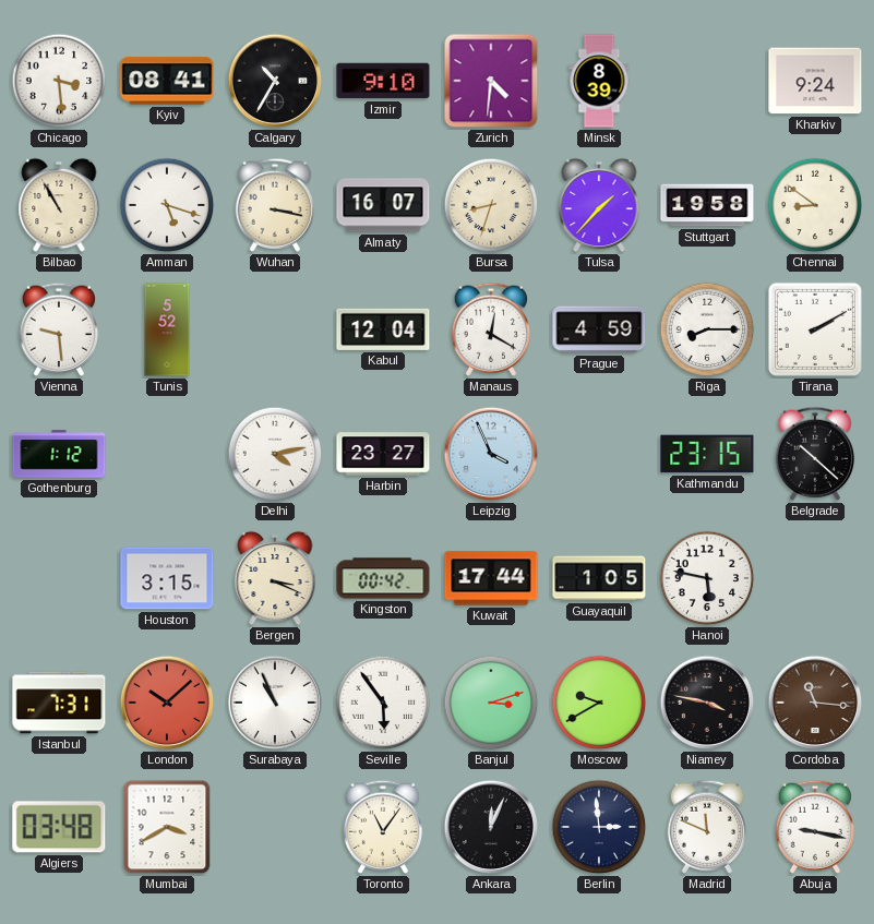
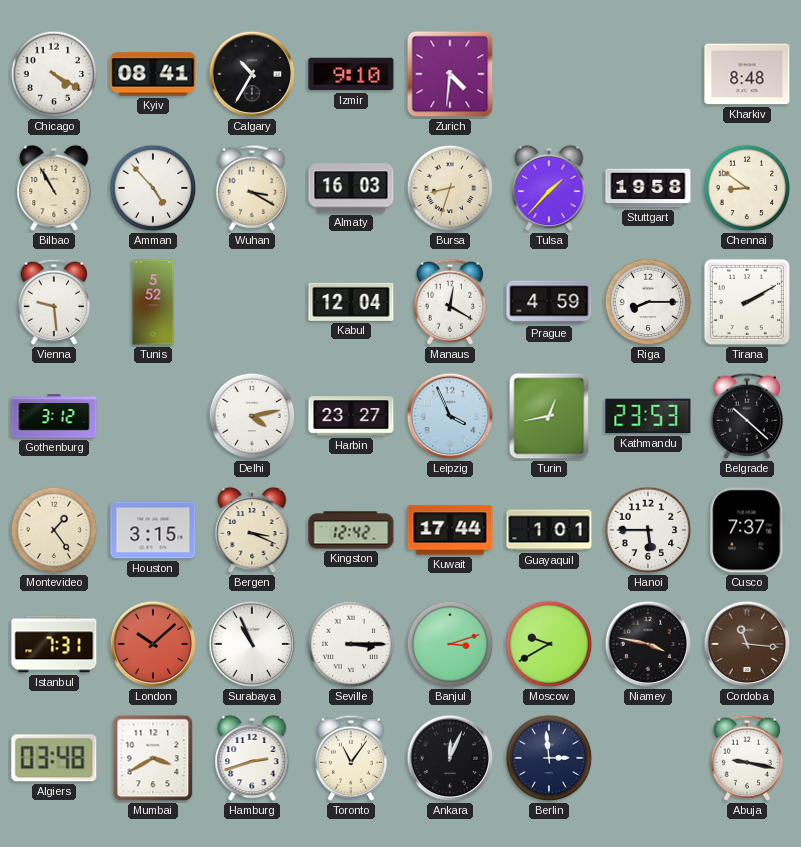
Chicago: 3:29 -> 4:20 (54, 74)
Minsk: 8:39 -> none (599, 81)
Kharkiv: 9:24 -> 8:48 (747, 74)
Amman: 5:18 -> 4:53 (153, 188)
Wuhan: 3:17 -> 3:20 (251, 188)
Almaty: 16:07 -> 16:03 (351, 188)
Gothenburg: 1:12 -> 3:12 (54, 416)
Turin: none -> 12:43 (549, 416)
Kathmandu: 23:15 -> 23:53 (648, 416)
Montevideo: none -> 1:24 (54, 530)
Kingston: 00:42 -> 12:42 (351, 530)
Guayaquil: 1:05 -> 1:01 (549, 530)
Hanoi: 5:47 -> 5:45 (648, 530)
Cusco: none -> 7:37 (747, 530)
Seville: 5:54 -> 3:15 (351, 644)
Hamburg: none -> 2:42 (252, 758)
Madrid: 11:49 -> none (706, 827)
